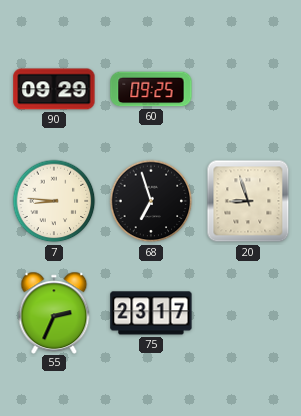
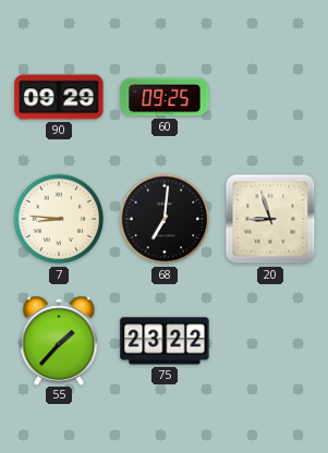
68: 6:57 -> 7:01 (165, 219)
55: 2:34 -> 1:37 (59, 340)
75: 23:17 -> 23:22 (165, 341)
